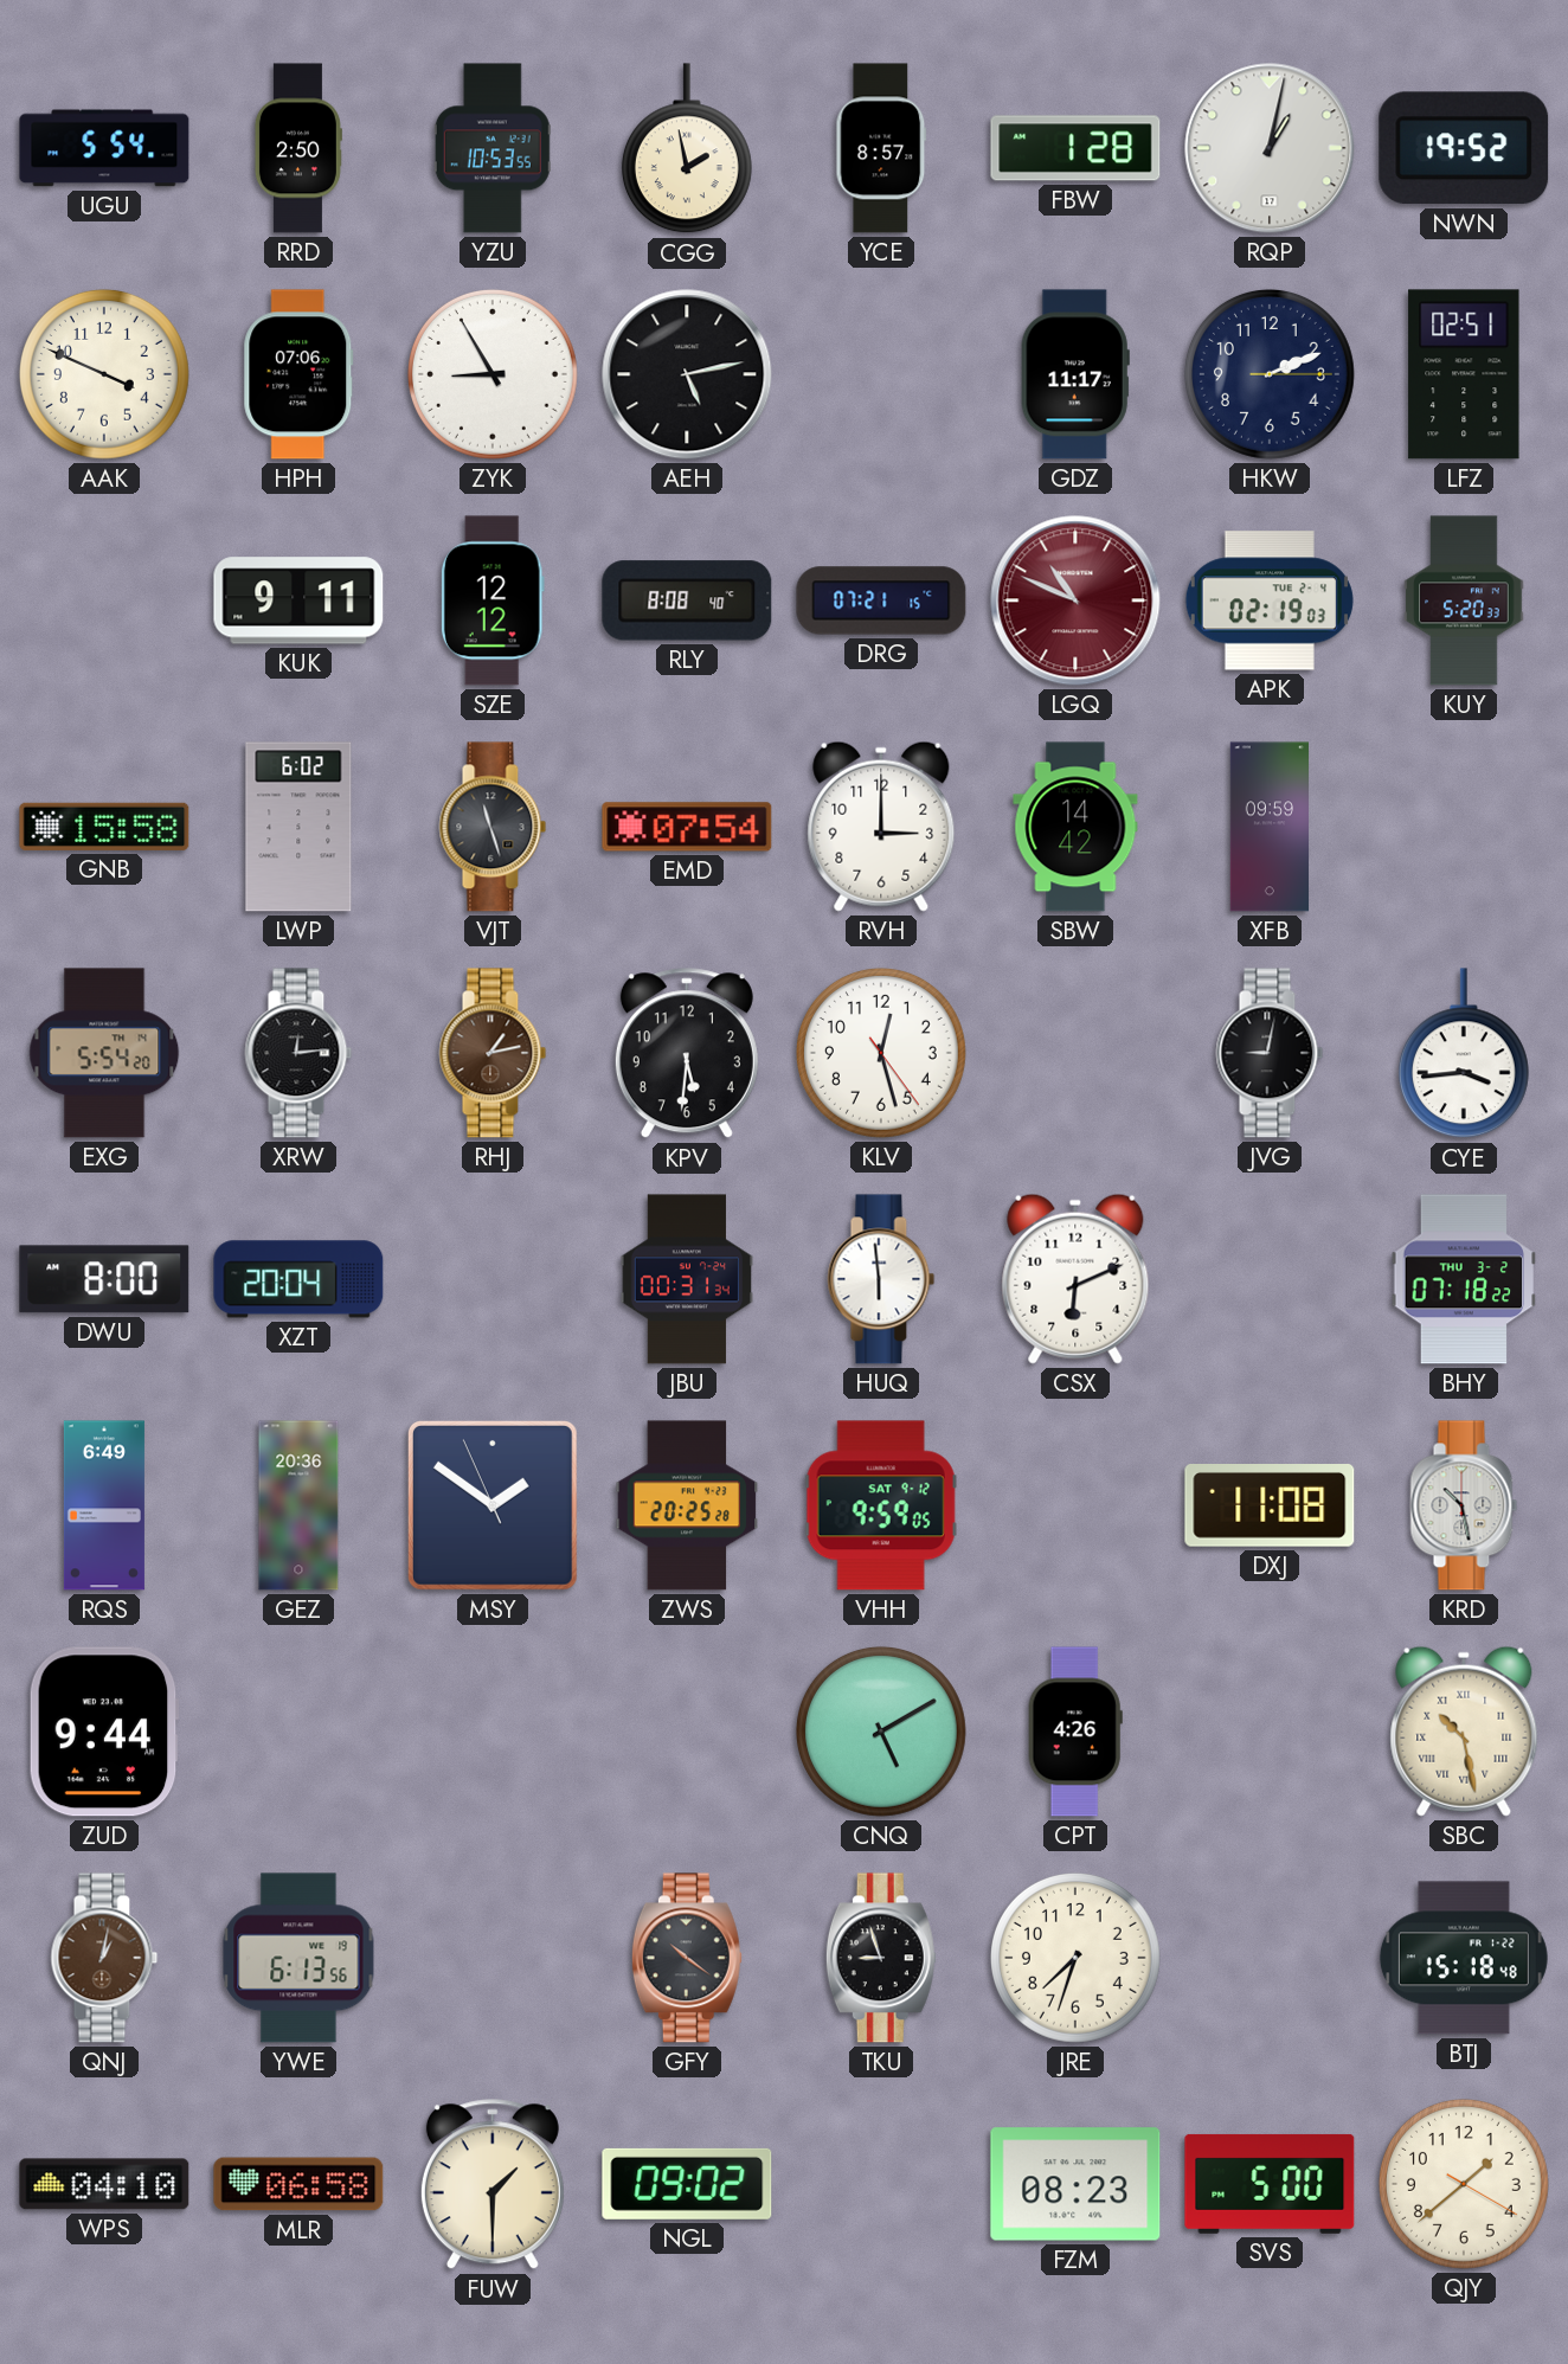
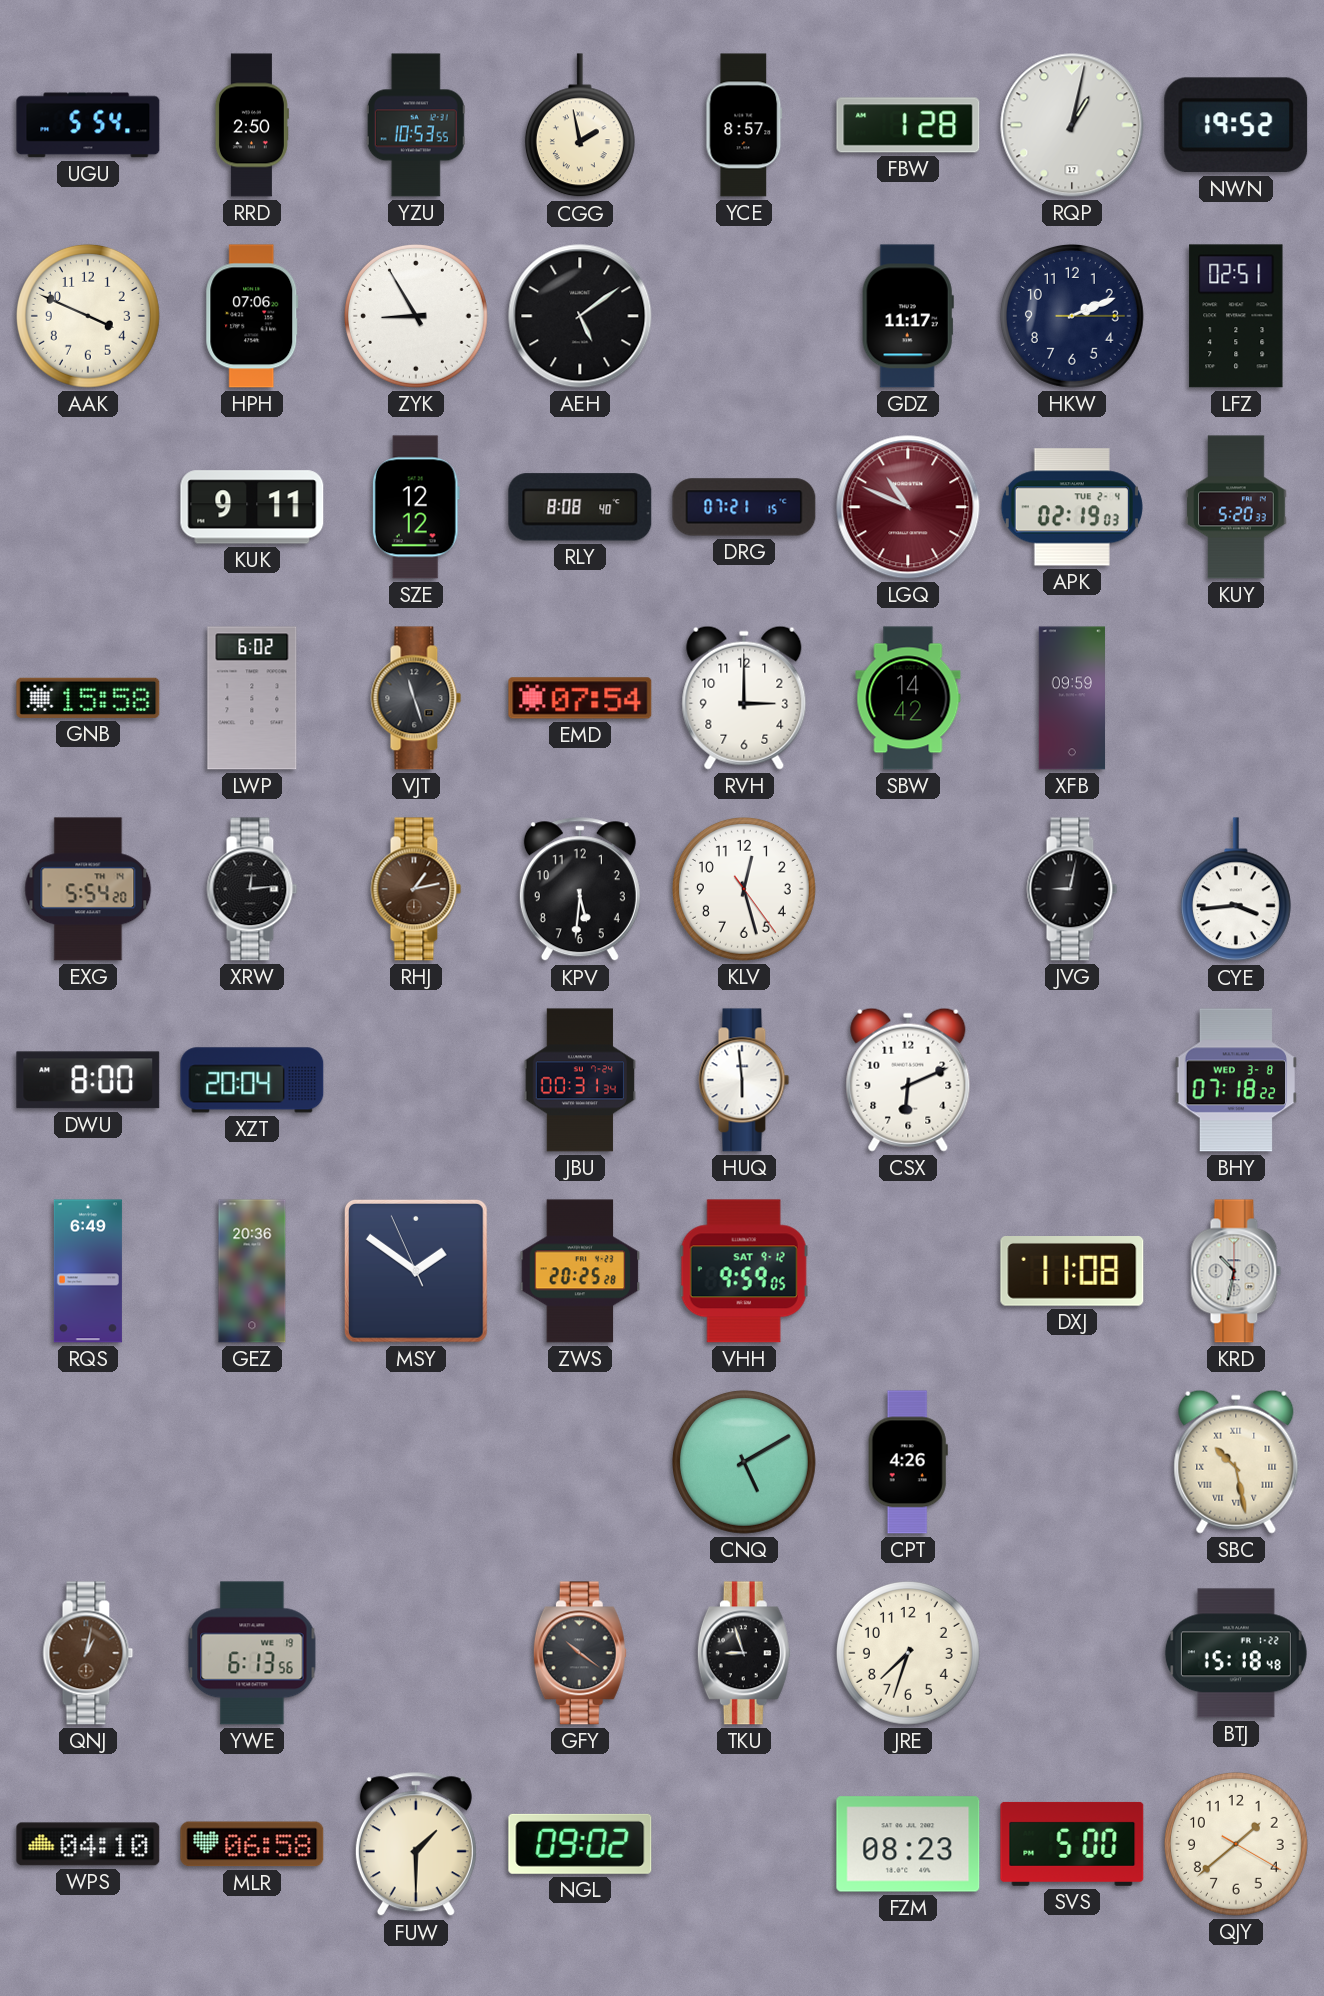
AEH: 5:13 -> 5:09 (580, 316)
BHY date: THU 3-2 -> WED 3-8 (1236, 1080)
KRD: 10:28 -> 10:32 (1236, 1271)
ZUD: 9:44 -> none (104, 1732)
